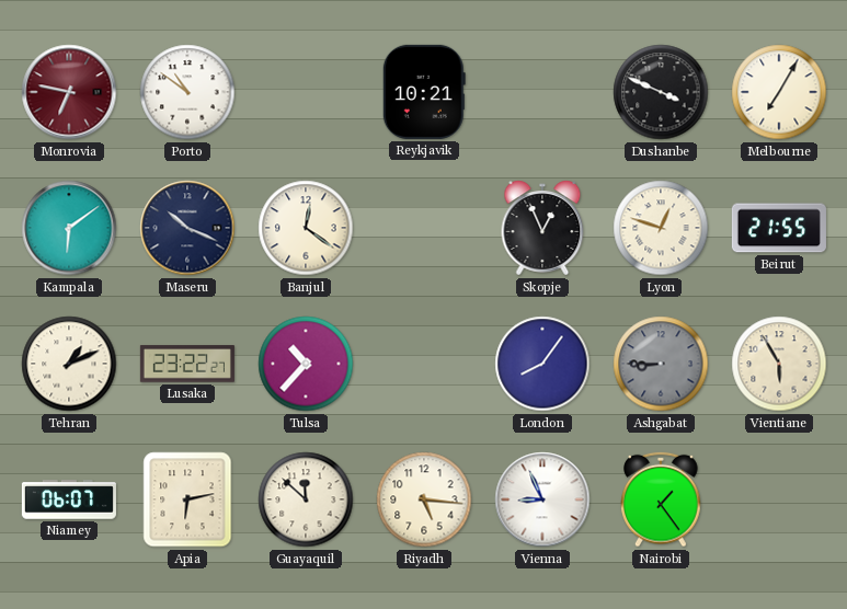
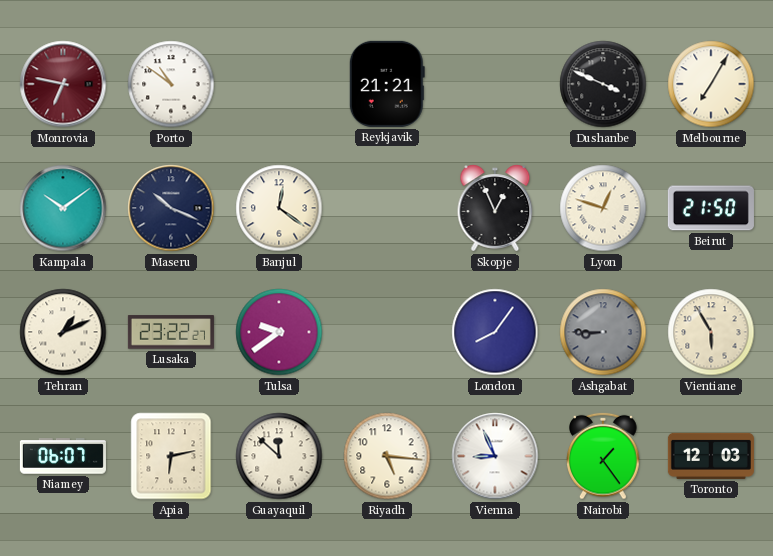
Reykjavik: 10:21 -> 21:21 (387, 84)
Kampala: 6:09 -> 10:09 (63, 208)
Beirut: 21:55 -> 21:50 (711, 208)
Tulsa: 10:37 -> 9:39 (279, 332)
Toronto: none -> 12:03 (711, 456)
